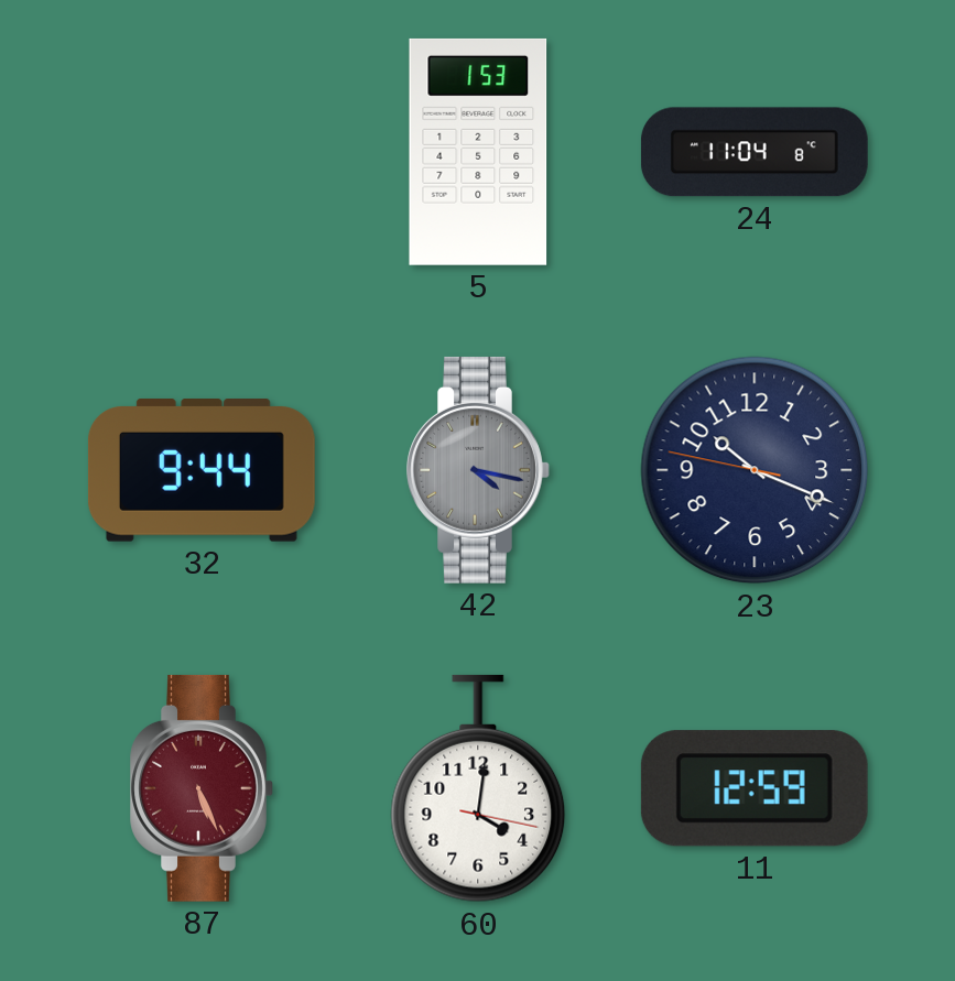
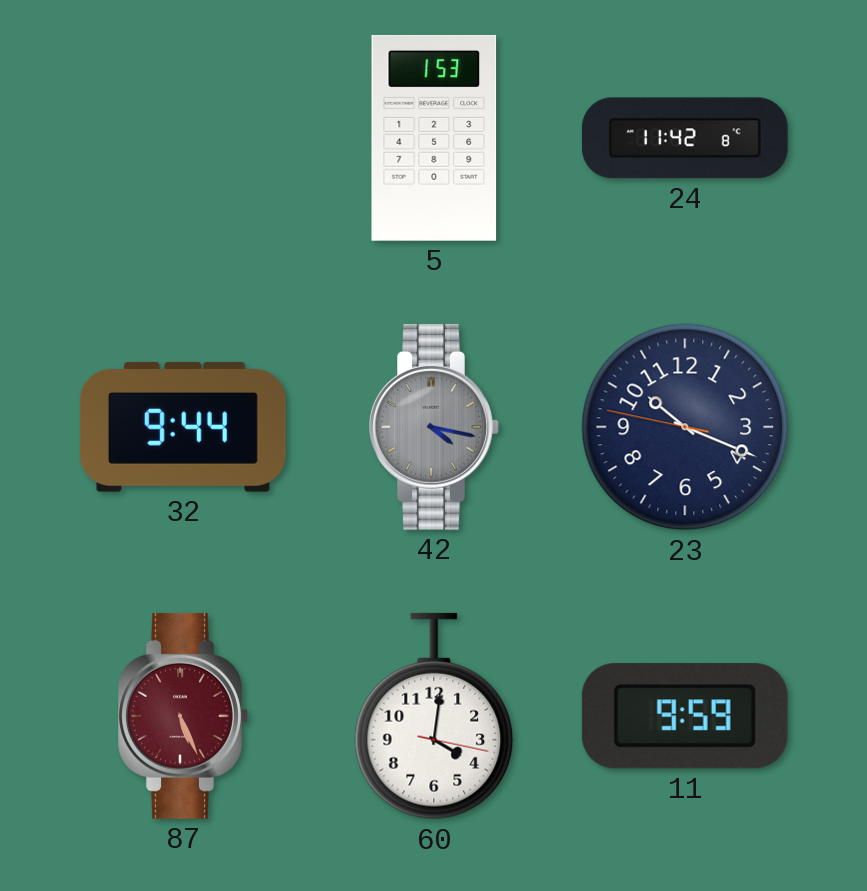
24: 11:04 -> 11:42 (685, 138)
11: 12:59 -> 9:59 (685, 716)
